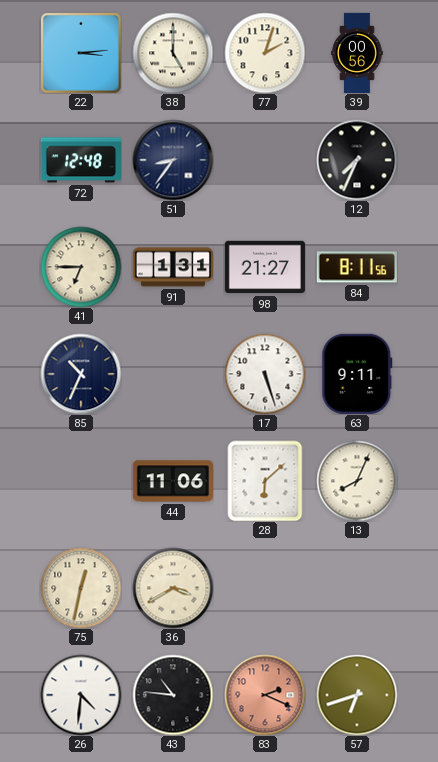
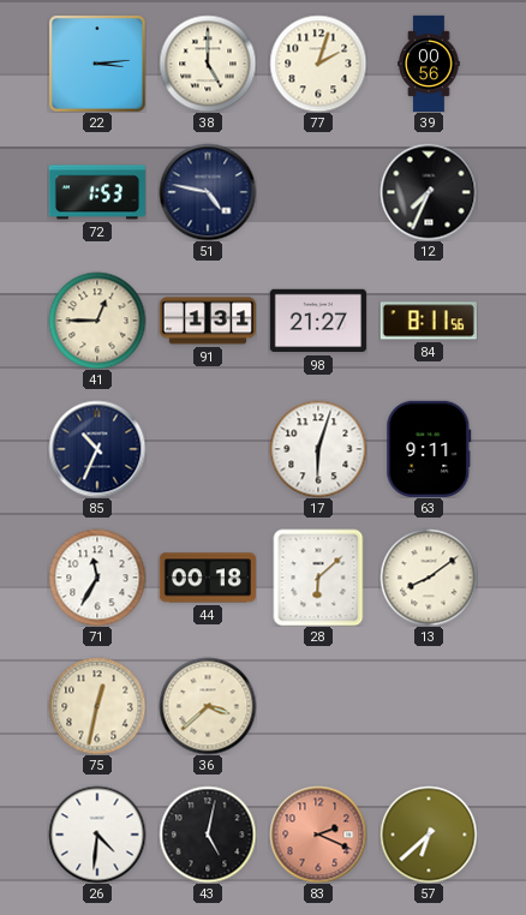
72: 12:48 -> 1:53 (97, 192)
51: 8:36 -> 4:47 (208, 192)
41: 6:45 -> 12:45 (97, 321)
17: 5:27 -> 6:03 (318, 449)
71: none -> 11:35 (97, 578)
44: 11:06 -> 00:18 (208, 578)
13: 8:04 -> 8:09 (429, 578)
36: 3:40 -> 3:38 (208, 706)
43: 10:46 -> 5:02 (208, 835)
57: 6:42 -> 6:38 (429, 835)
